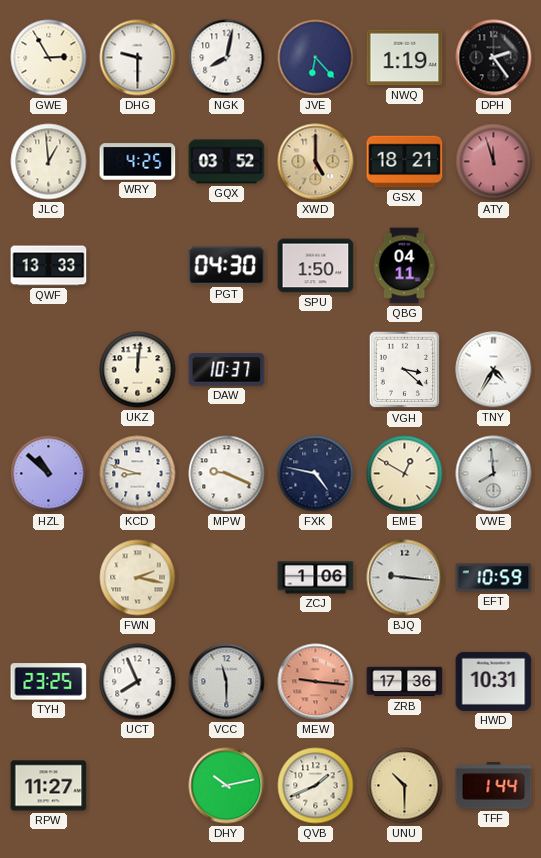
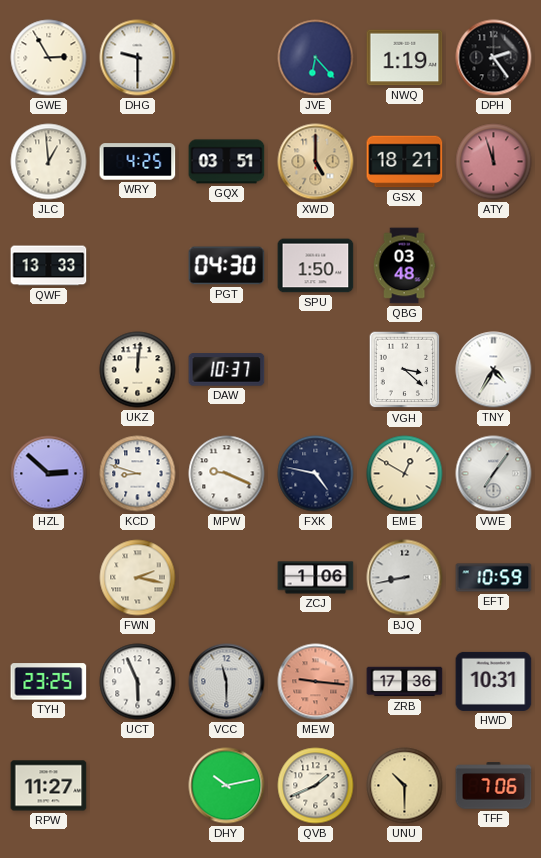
NGK: 8:02 -> none (227, 58)
GQX: 03:52 -> 03:51 (227, 162)
QBG: 04:11 -> 03:48 (404, 266)
HZL: 10:52 -> 2:52 (49, 474)
VWE: 7:59 -> 7:06 (494, 474)
BJQ: 9:16 -> 8:43 (405, 578)
UCT: 7:56 -> 5:56 (138, 682)
TFF: 1:44 -> 7:06 (494, 786)
